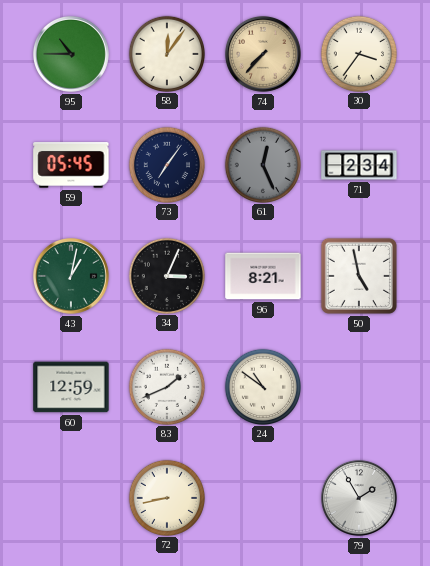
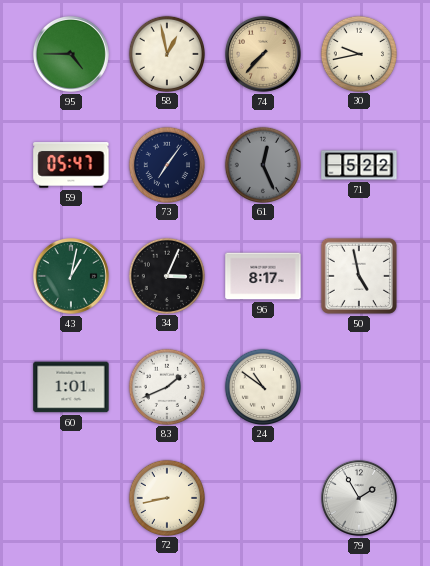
95: 10:45 -> 4:45 (71, 54)
58: 12:06 -> 12:58 (166, 53)
30: 3:36 -> 9:43 (358, 53)
59: 05:45 -> 05:47 (71, 165)
71: 2:34 -> 5:22 (359, 165)
96: 8:21 -> 8:17 (263, 276)
60: 12:59 -> 1:01 (71, 387)
